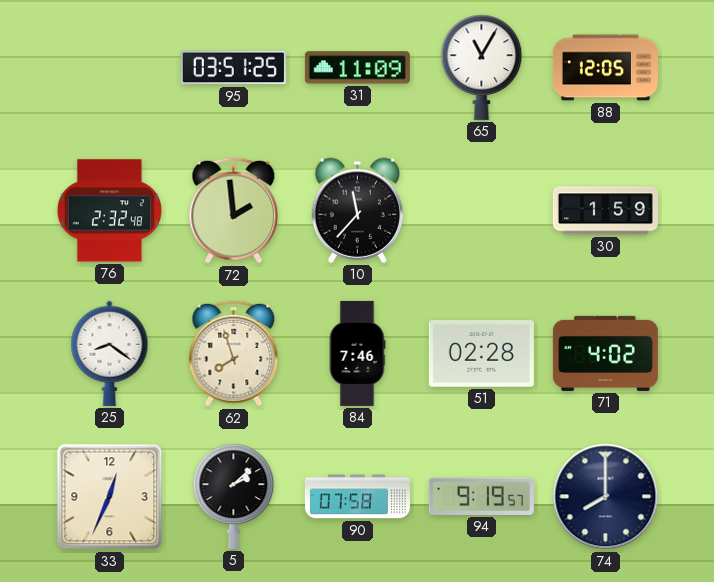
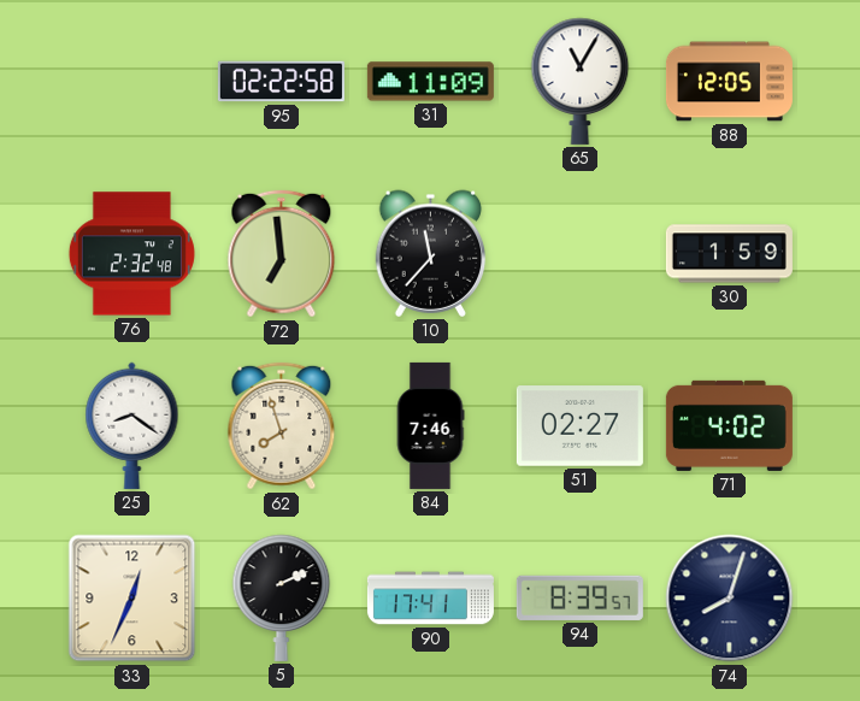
95: 03:51 -> 02:22 (281, 82)
72: 1:59 -> 6:59 (282, 254)
51: 02:28 -> 02:27 (579, 426)
5: 2:08 -> 2:11 (282, 597)
90: 07:58 -> 17:41 (430, 599)
94: 9:19 -> 8:39 (579, 597)
74: 8:00 -> 8:03 (730, 599)
